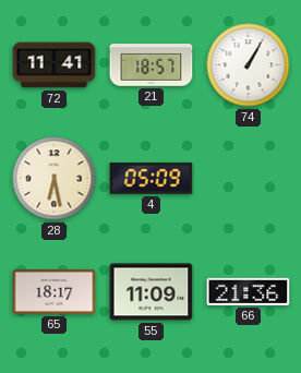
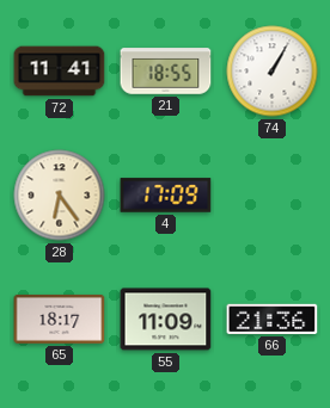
21: 18:57 -> 18:55 (166, 72)
28: 6:28 -> 6:24 (60, 196)
4: 05:09 -> 17:09 (166, 196)
